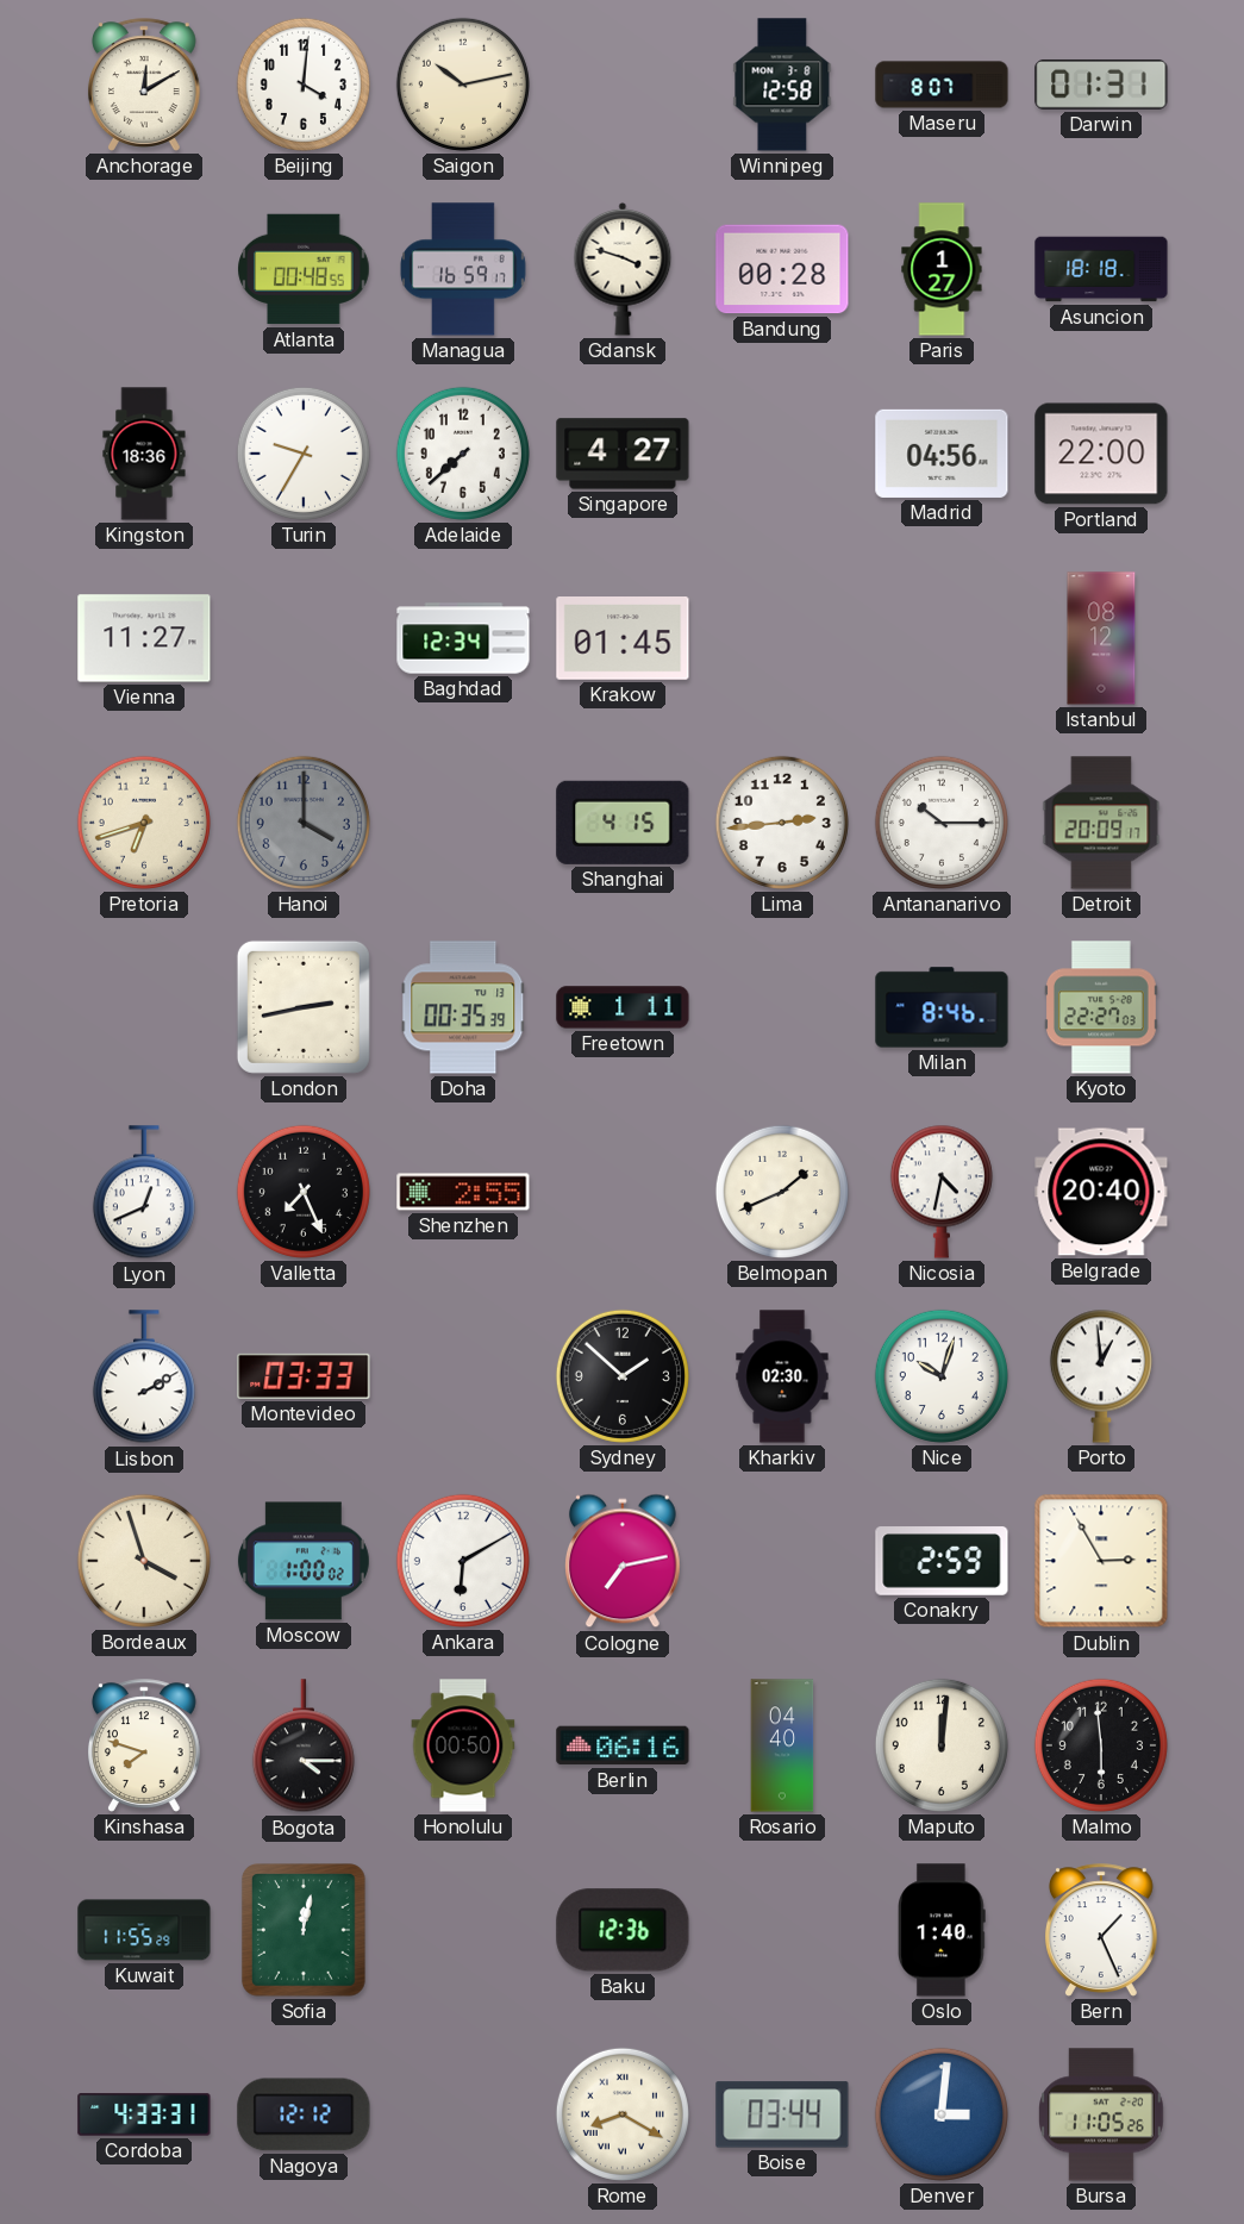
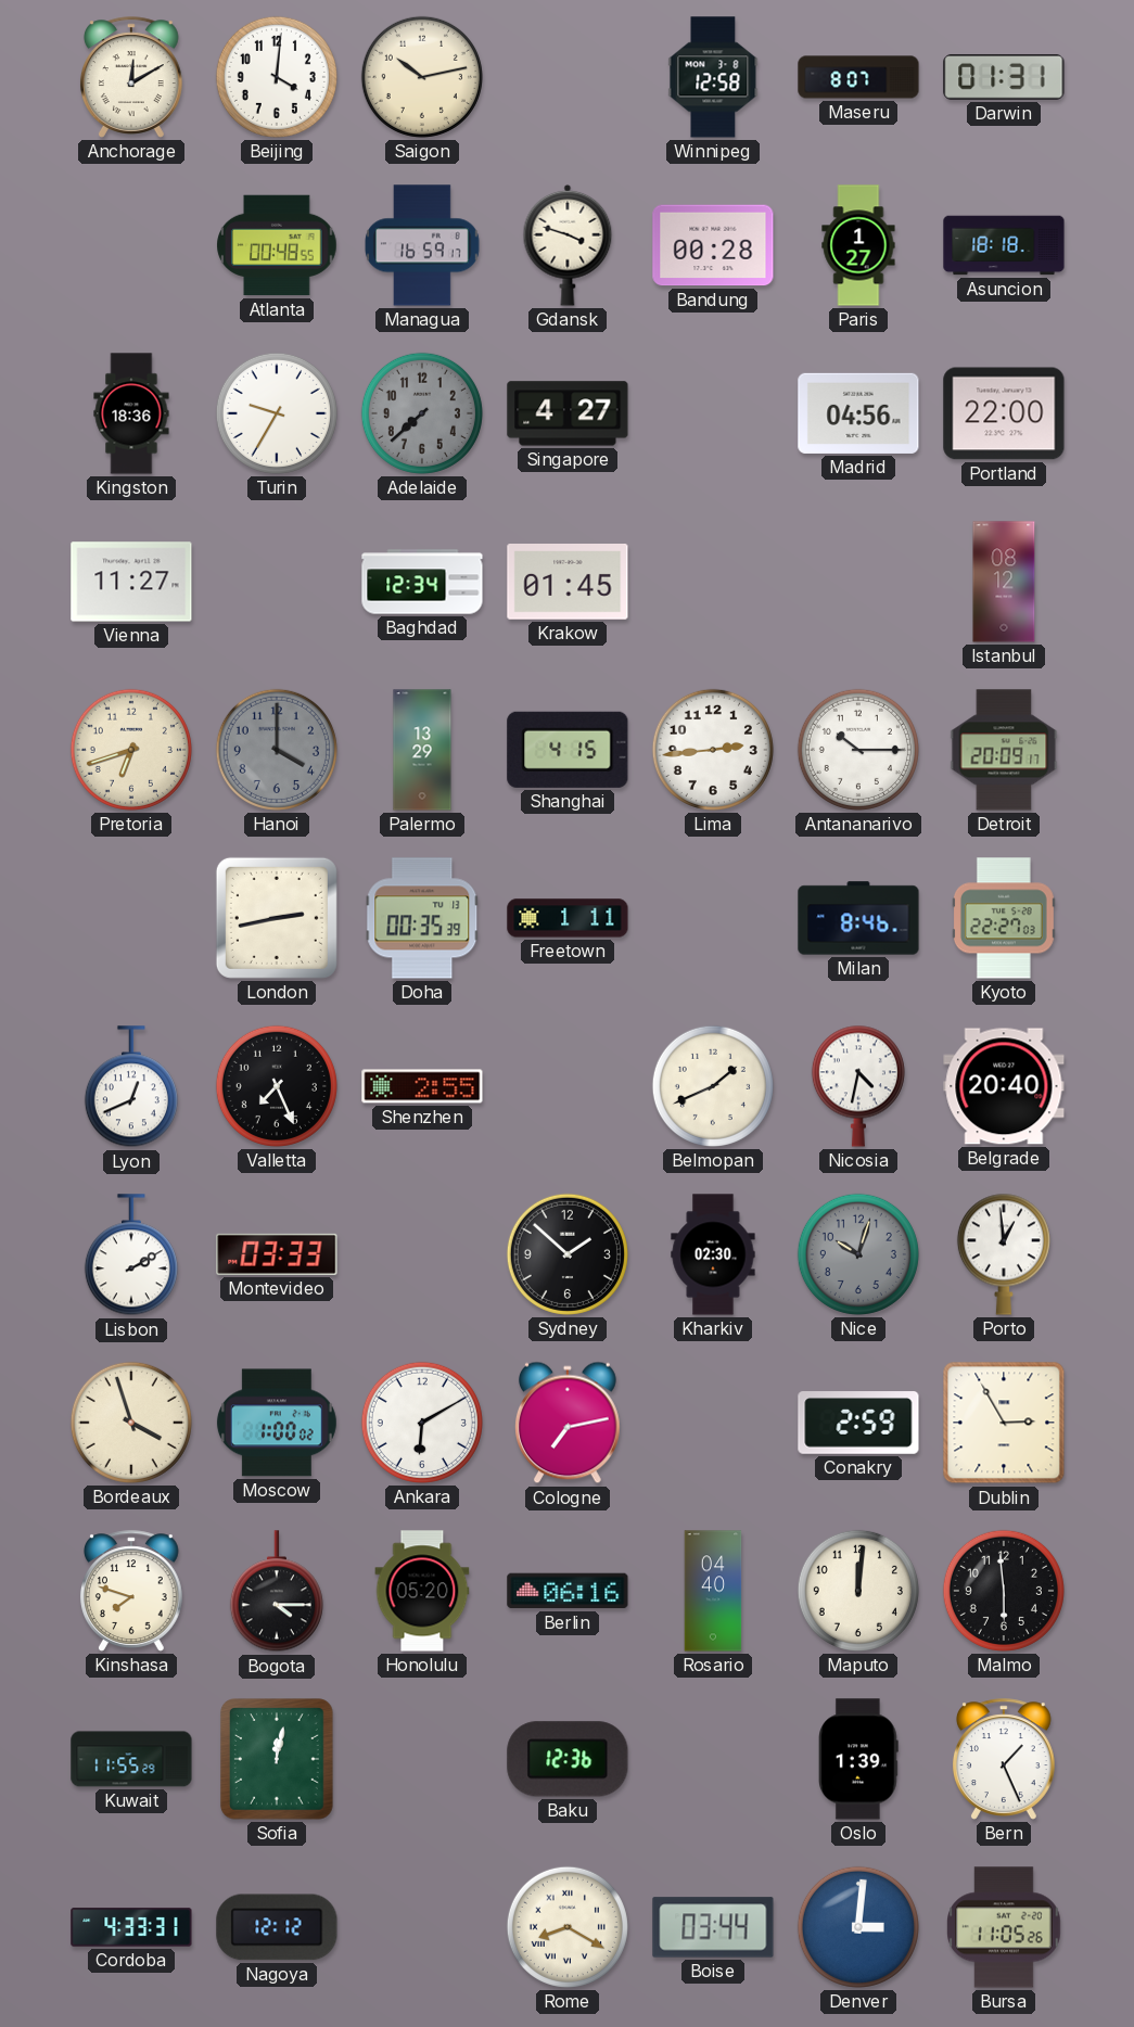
Adelaide dial: white -> grey (422, 413)
Palermo: none -> 13:29 (422, 750)
Nice dial: white -> grey (858, 1254)
Honolulu: 00:50 -> 05:20 (422, 1591)
Oslo: 1:40 -> 1:39 (858, 1759)
